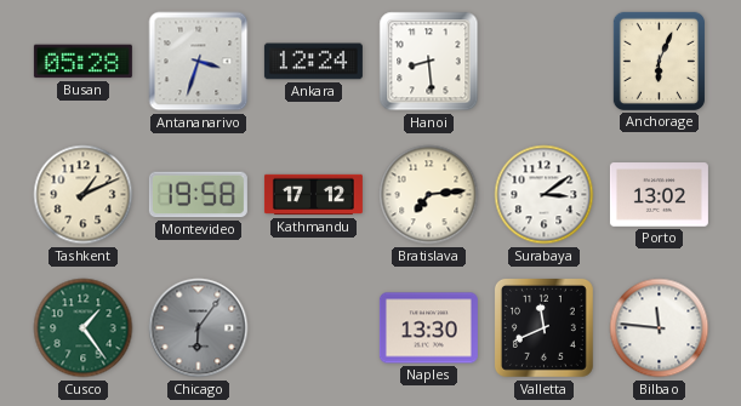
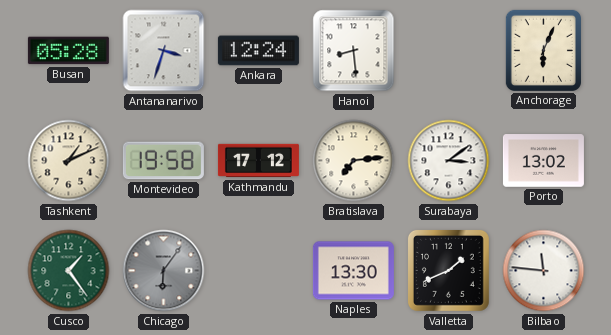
Valletta: 11:41 -> 1:41 (448, 270)
